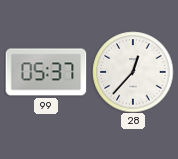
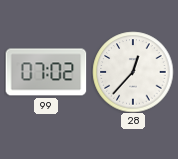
99: 05:37 -> 07:02 (46, 72)
